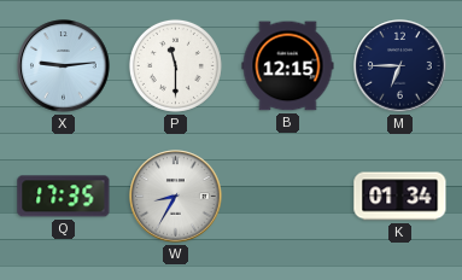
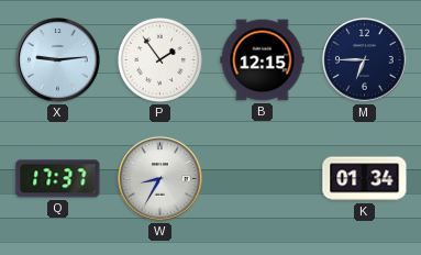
P: 11:30 -> 1:54 (159, 59)
Q: 17:35 -> 17:37 (58, 179)
